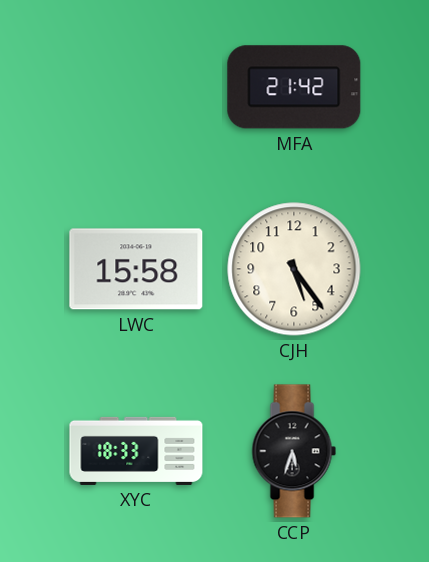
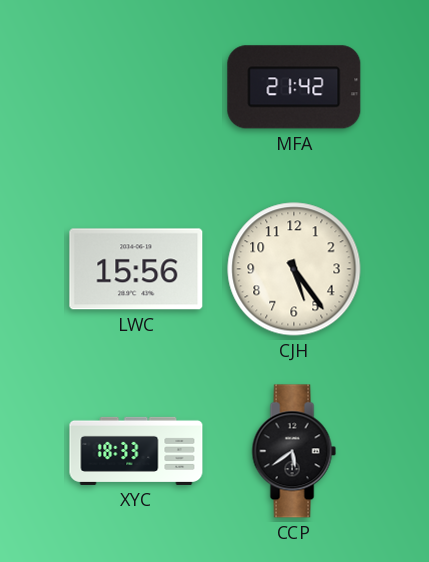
LWC: 15:58 -> 15:56 (136, 269)
CCP: 5:33 -> 5:39 (294, 451)
